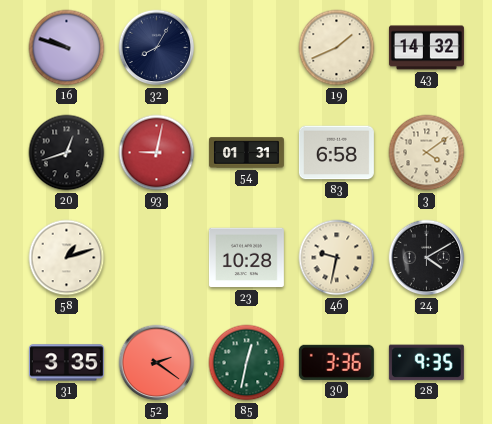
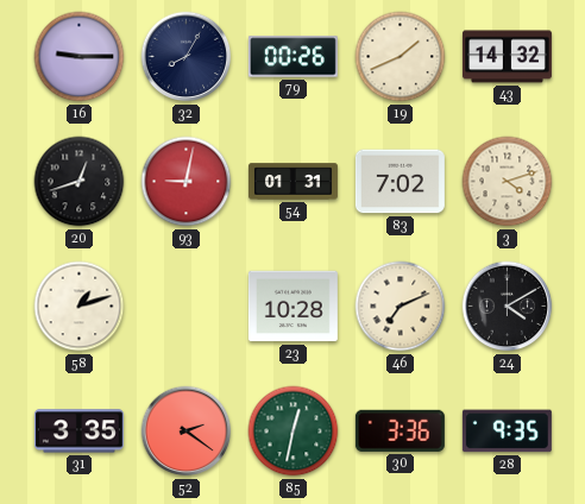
16: 9:48 -> 9:15 (80, 57)
79: none -> 00:26 (292, 57)
83: 6:58 -> 7:02 (400, 182)
3: 4:09 -> 4:12 (508, 182)
46: 9:32 -> 7:11 (401, 307)
